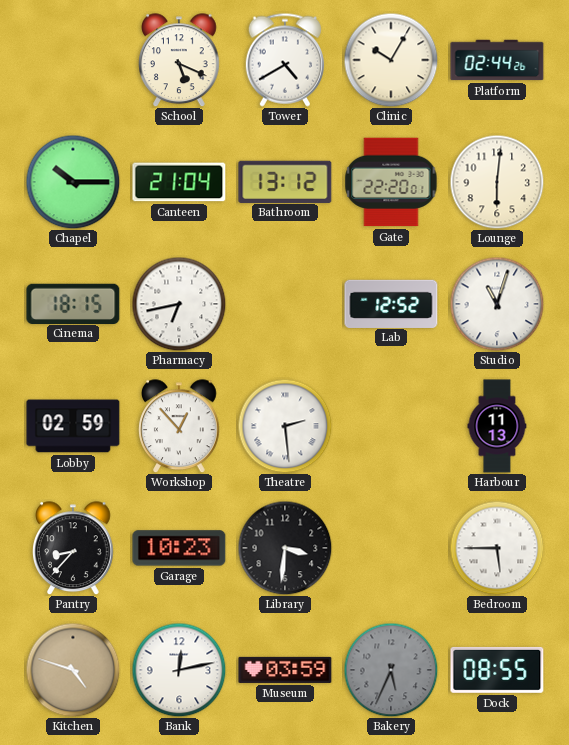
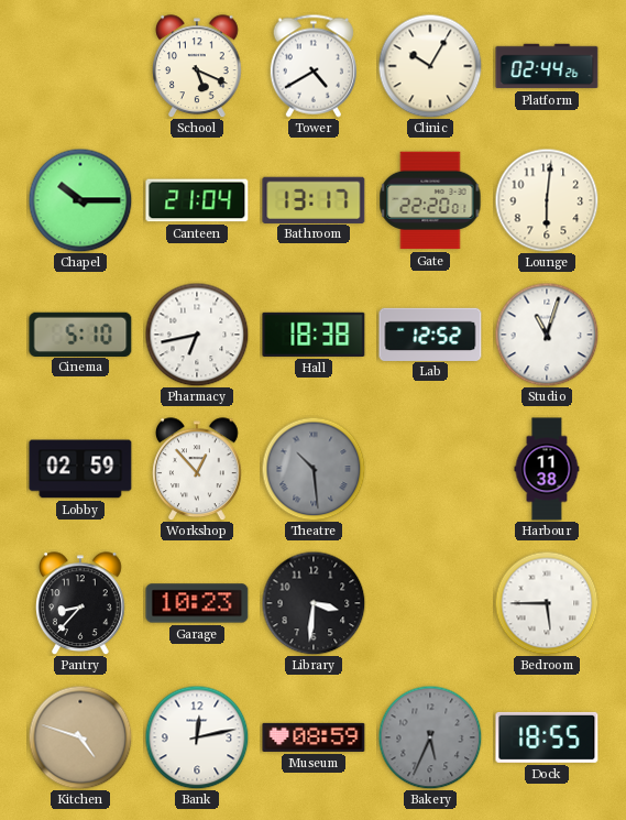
Bathroom: 13:12 -> 13:17 (314, 199)
Cinema: 18:15 -> 5:10 (80, 334)
Hall: none -> 18:38 (314, 335)
Theatre: 2:29 -> 10:29 (314, 469)
Theatre dial: white -> grey (314, 469)
Harbour: 11:13 -> 11:38 (547, 469)
Museum: 03:59 -> 08:59 (314, 737)
Dock: 08:55 -> 18:55 (547, 737)
